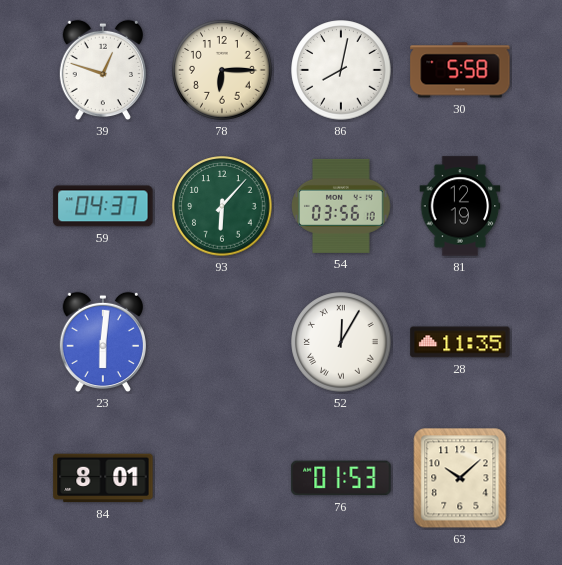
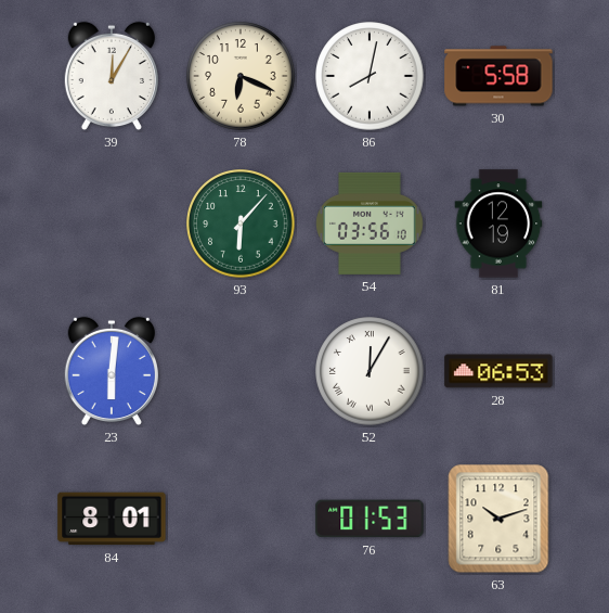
39: 12:48 -> 12:05 (112, 76)
78: 6:15 -> 6:19 (241, 76)
59: 04:37 -> none (103, 206)
28: 11:35 -> 06:53 (498, 371)
63: 10:08 -> 10:12 (498, 519)
